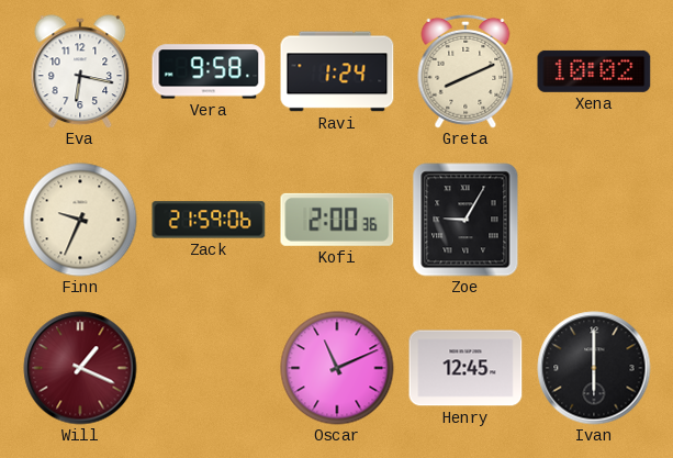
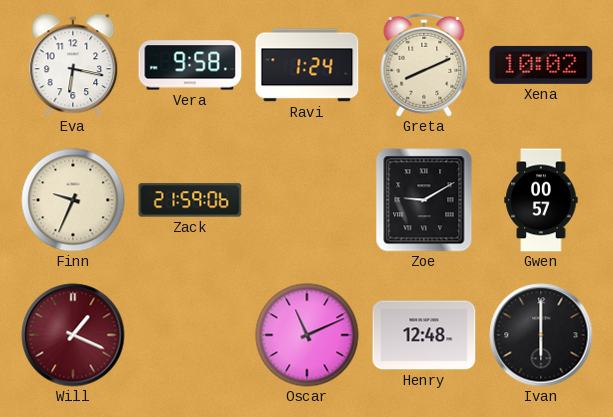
Kofi: 2:00 -> none (337, 220)
Zoe: 9:05 -> 9:10 (424, 200)
Gwen: none -> 00:57 (541, 200)
Henry: 12:45 -> 12:48 (424, 335)
